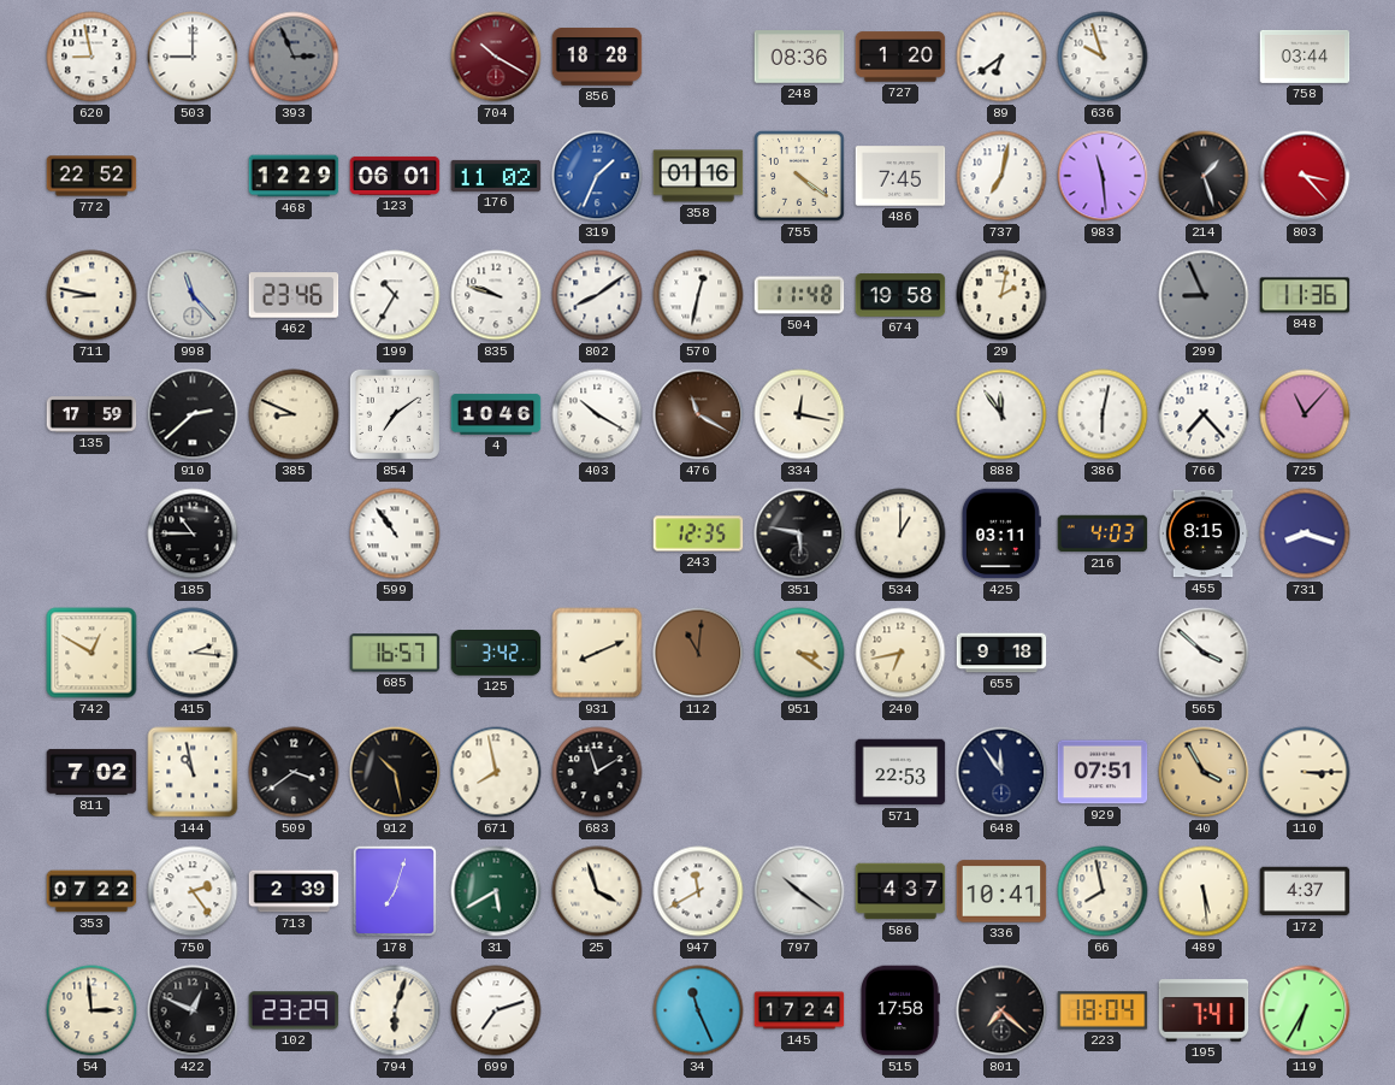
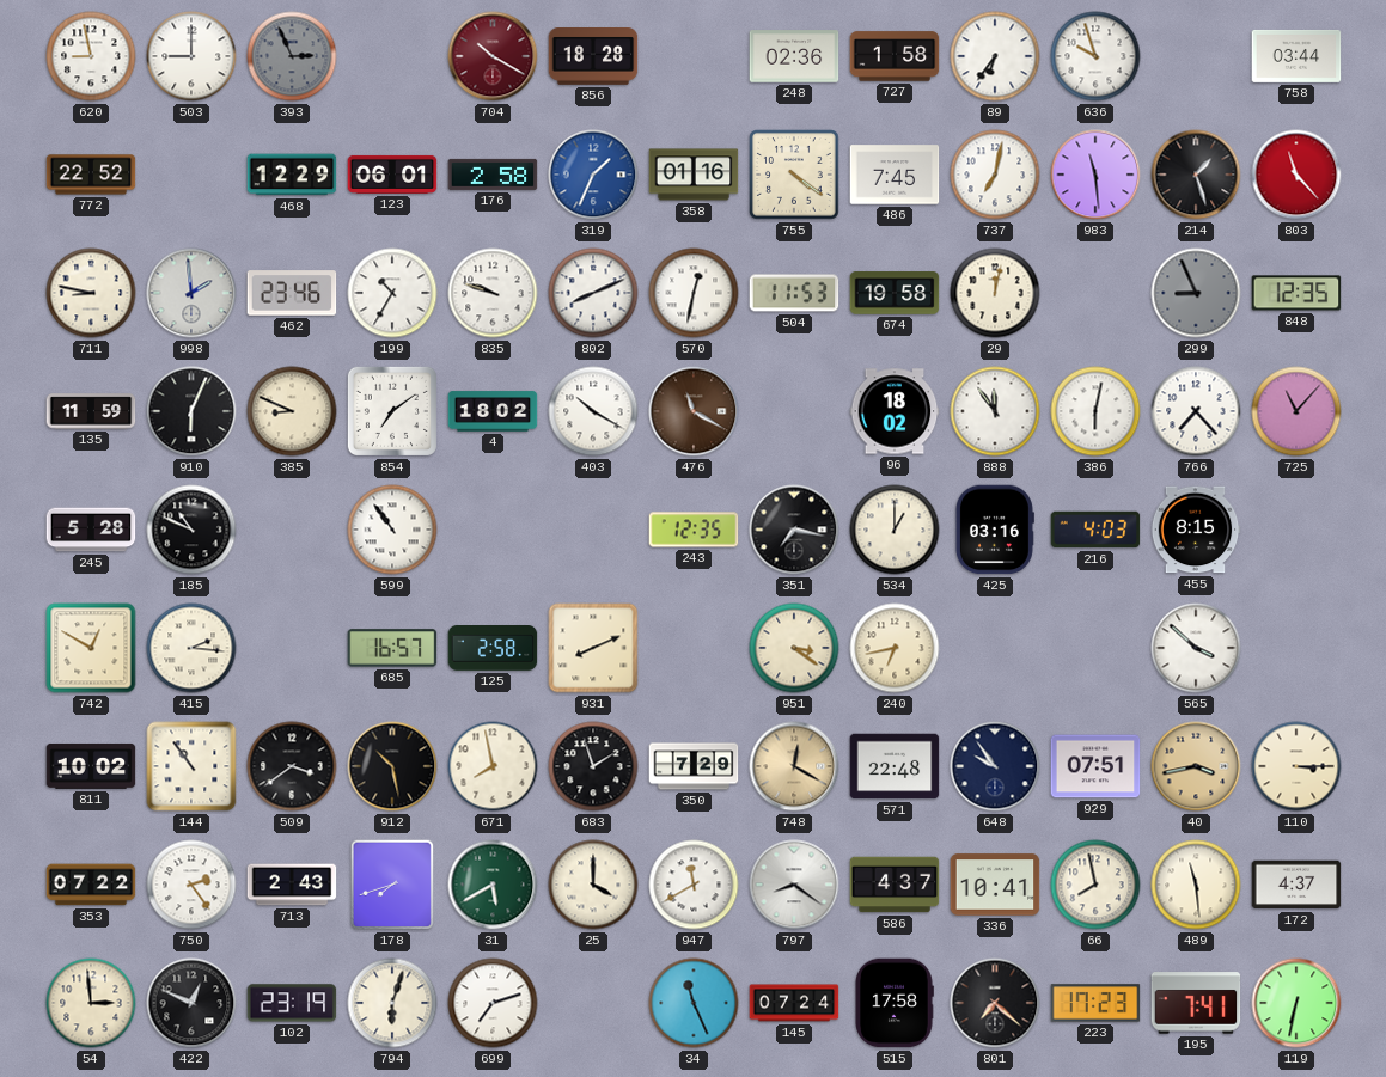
248: 08:36 -> 02:36 (794, 56)
727: 1:20 -> 1:58 (895, 56)
89: 6:39 -> 6:36 (995, 56)
176: 11:02 -> 2:58 (493, 175)
803: 3:23 -> 11:23 (1296, 175)
998: 11:23 -> 1:59 (191, 293)
802: 8:09 -> 8:11 (593, 293)
504: 11:48 -> 11:53 (794, 293)
29: 2:02 -> 12:02 (995, 293)
848: 11:36 -> 12:35 (1296, 293)
135: 17:59 -> 11:59 (91, 411)
910: 2:38 -> 6:04 (191, 411)
4: 10:46 -> 18:02 (493, 411)
334: 12:17 -> none (799, 414)
96: none -> 18:02 (895, 411)
245: none -> 5:28 (91, 530)
185: 10:45 -> 10:49 (191, 530)
351: 5:47 -> 7:17 (794, 530)
425: 03:11 -> 03:16 (994, 530)
731: 8:18 -> none (1305, 533)
125: 3:42 -> 2:58 (493, 649)
112: 11:01 -> none (698, 653)
655: 9:18 -> none (1001, 653)
811: 7:02 -> 10:02 (91, 766)
144: 10:58 -> 10:54 (191, 766)
350: none -> 7:29 (694, 766)
748: none -> 12:20 (794, 766)
571: 22:53 -> 22:48 (895, 766)
648: 11:54 -> 9:54 (995, 766)
40: 3:55 -> 3:43 (1196, 766)
713: 2:39 -> 2:43 (292, 885)
178: 7:03 -> 7:42 (392, 885)
25: 3:57 -> 4:00 (593, 885)
797: 10:21 -> 8:21 (794, 885)
489: 5:29 -> 11:29 (1196, 885)
102: 23:29 -> 23:19 (292, 1003)
145: 17:24 -> 07:24 (794, 1003)
223: 18:04 -> 17:23 (1095, 1003)
119: 6:35 -> 6:32 (1296, 1003)
